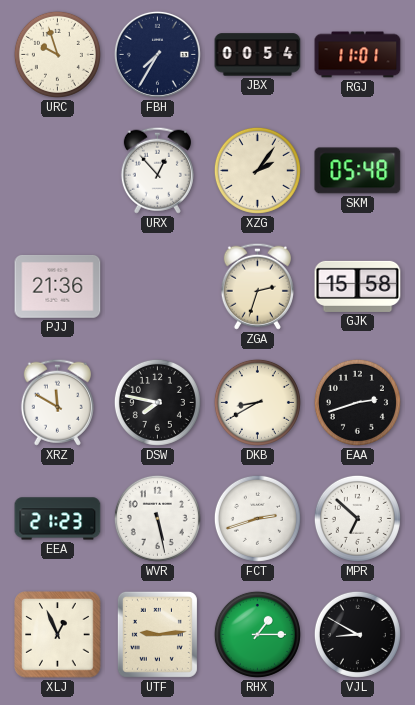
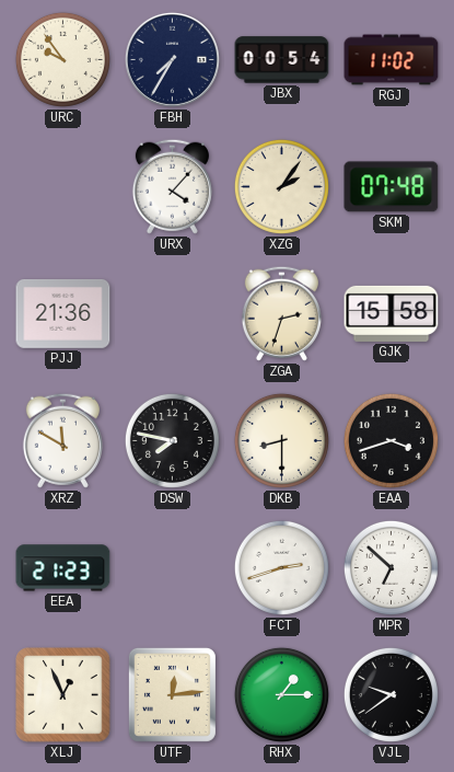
URC: 9:57 -> 9:54 (62, 59)
RGJ: 11:01 -> 11:02 (392, 60)
URX: 12:53 -> 4:07 (172, 186)
SKM: 05:48 -> 07:48 (392, 187)
DKB: 8:40 -> 8:30 (281, 440)
EAA: 2:42 -> 3:42 (391, 440)
WVR: 5:28 -> none (157, 518)
UTF: 9:14 -> 12:14 (172, 694)
VJL: 8:50 -> 9:39 (391, 694)
